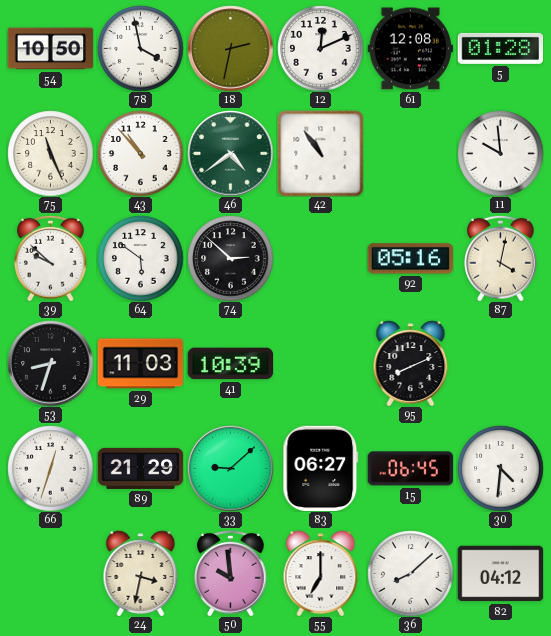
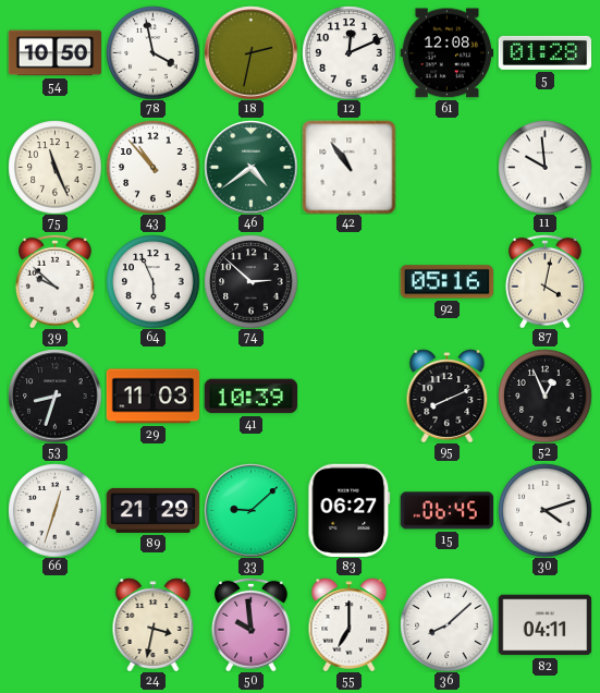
64: 5:51 -> 5:56 (152, 281)
52: none -> 12:56 (544, 396)
30: 4:31 -> 4:12 (544, 510)
82: 04:12 -> 04:11 (544, 625)
